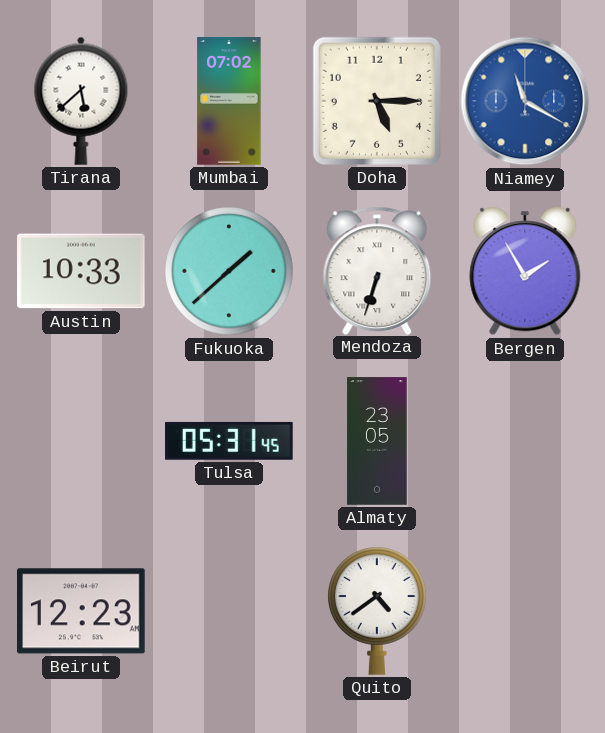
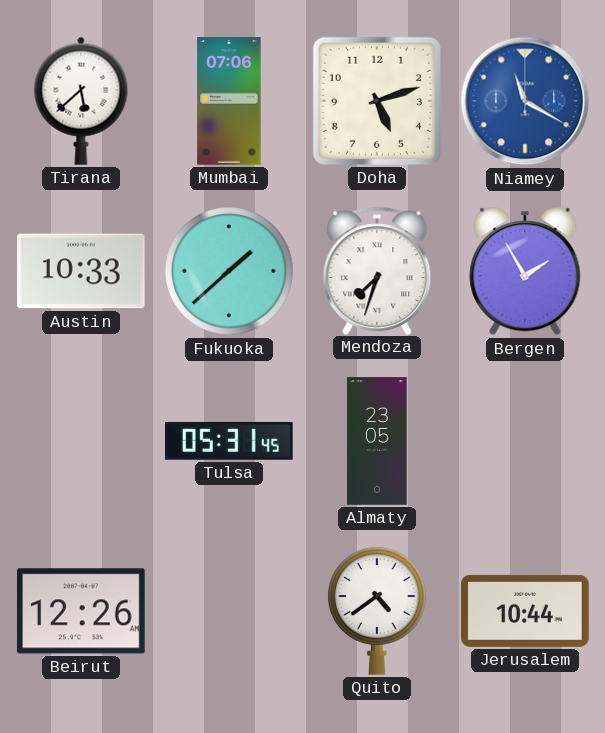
Mumbai: 07:02 -> 07:06 (229, 101)
Doha: 5:15 -> 5:12 (377, 101)
Mendoza: 6:33 -> 7:33 (377, 270)
Beirut: 12:23 -> 12:26 (82, 611)
Jerusalem: none -> 10:44 (525, 611)
